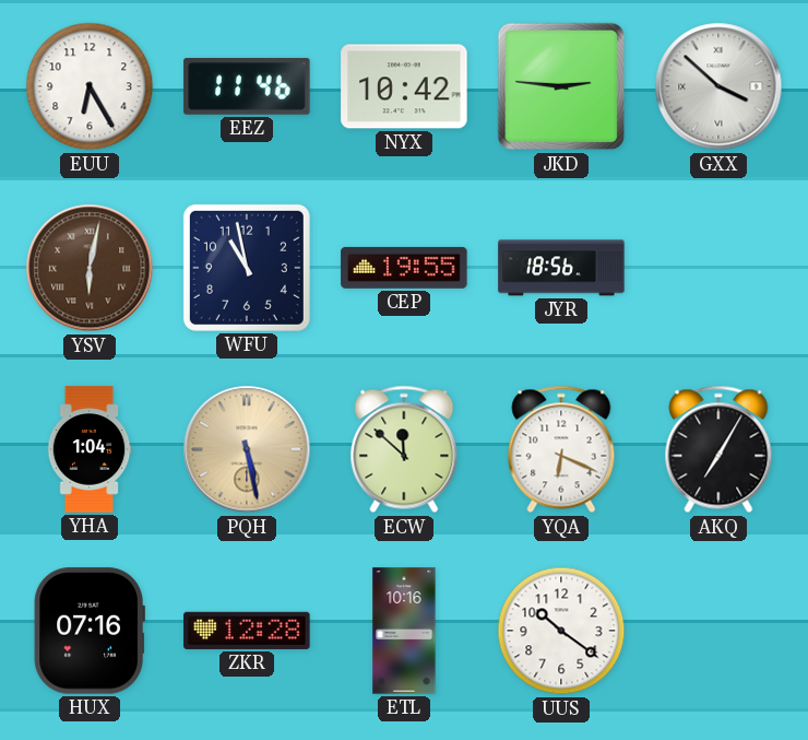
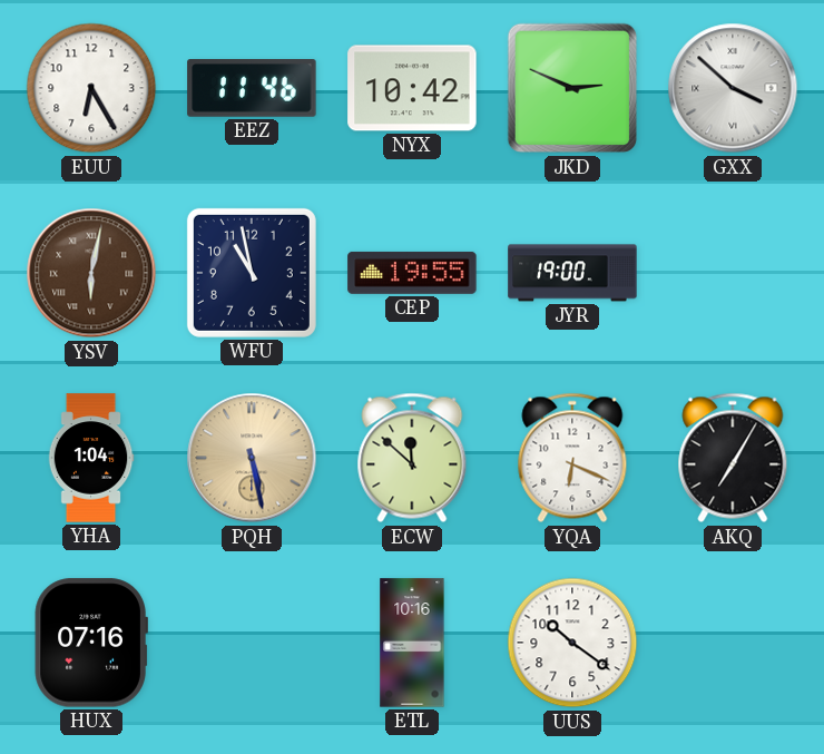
JKD: 2:46 -> 2:49 (572, 88)
JYR: 18:56 -> 19:00 (572, 273)
ZKR: 12:28 -> none (247, 631)
